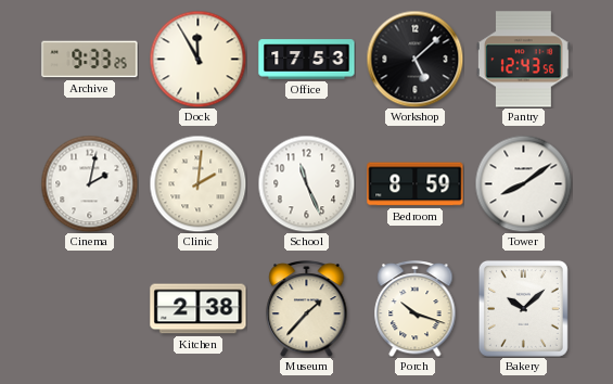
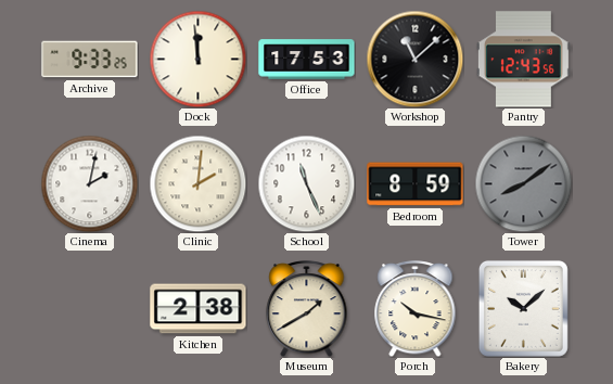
Dock: 11:55 -> 11:59 (197, 59)
Workshop: 5:08 -> 11:08 (414, 59)
Tower dial: white -> grey (523, 183)
Museum: 1:37 -> 1:40 (307, 309)
Porch: 10:18 -> 10:17 (416, 309)
